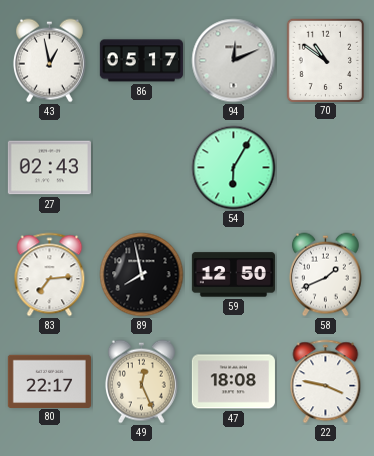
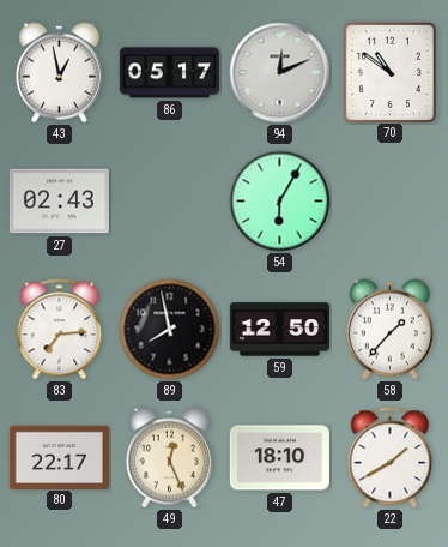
58: 1:41 -> 1:37 (389, 330)
47: 18:08 -> 18:10 (279, 458)
22: 3:47 -> 1:40 (391, 458)
